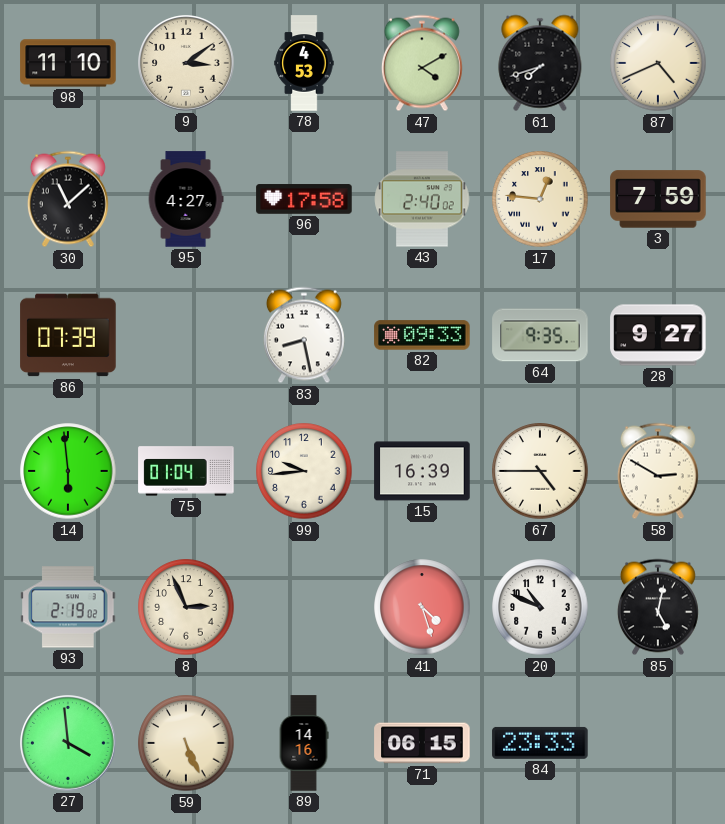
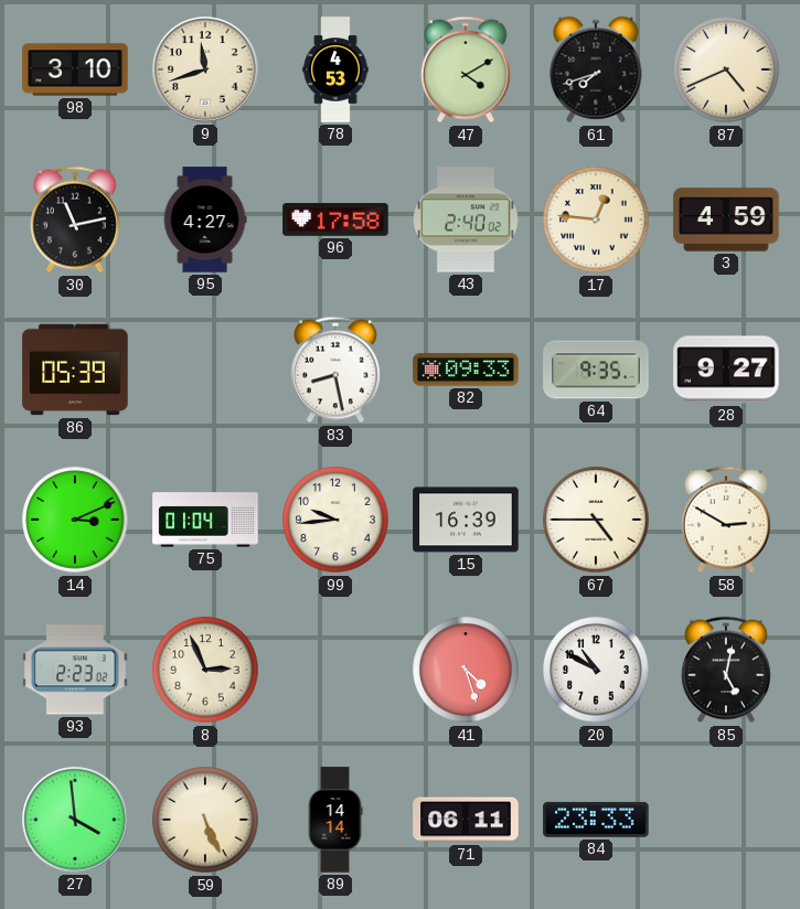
98: 11:10 -> 3:10 (75, 69)
9: 3:09 -> 11:42 (205, 69)
30: 11:08 -> 11:13 (75, 220)
3: 7:59 -> 4:59 (726, 220)
86: 07:39 -> 05:39 (75, 370)
14: 5:59 -> 3:11 (75, 520)
93: 2:19 -> 2:23 (75, 670)
20: 10:49 -> 10:50 (596, 670)
89: 14:16 -> 14:14 (335, 820)
71: 06:15 -> 06:11 (466, 820)
